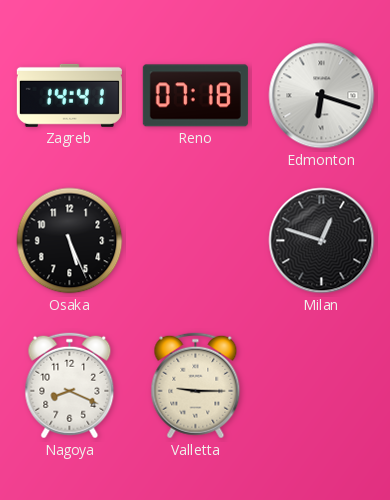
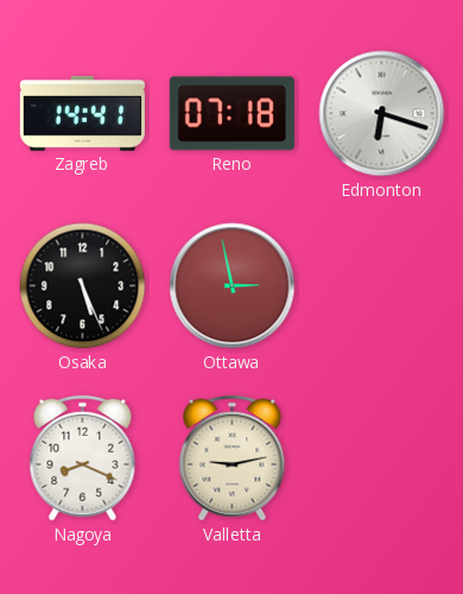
Ottawa: none -> 2:58 (233, 286)
Milan: 12:48 -> none (322, 241)
Valletta: 9:15 -> 9:13 (233, 459)
